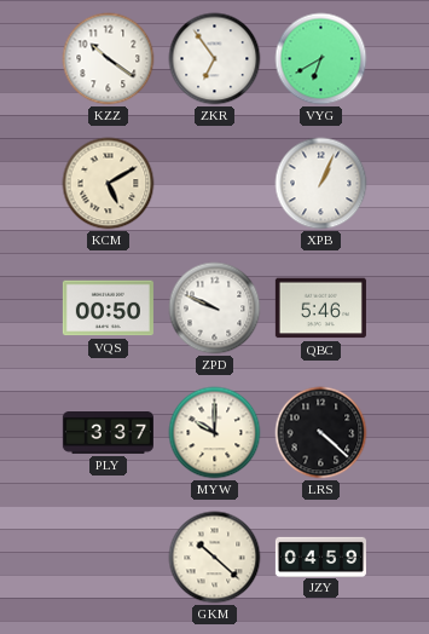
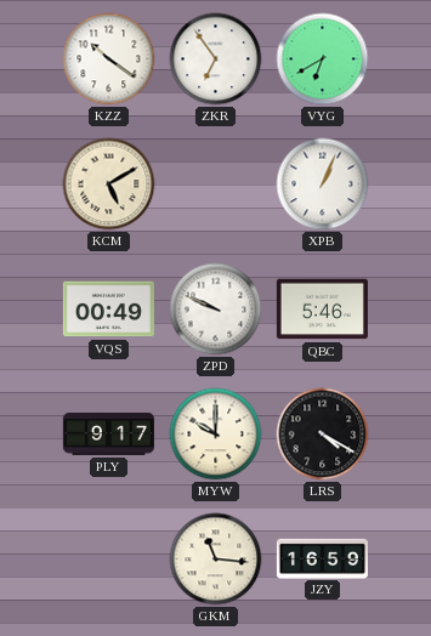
VQS: 00:50 -> 00:49 (108, 310)
PLY: 3:37 -> 9:17 (108, 435)
LRS: 4:22 -> 4:20 (323, 435)
GKM: 10:22 -> 11:16 (216, 560)
JZY: 04:59 -> 16:59 (322, 558)
